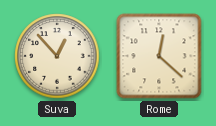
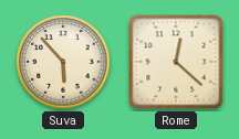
Suva: 12:53 -> 5:53 (63, 62)
